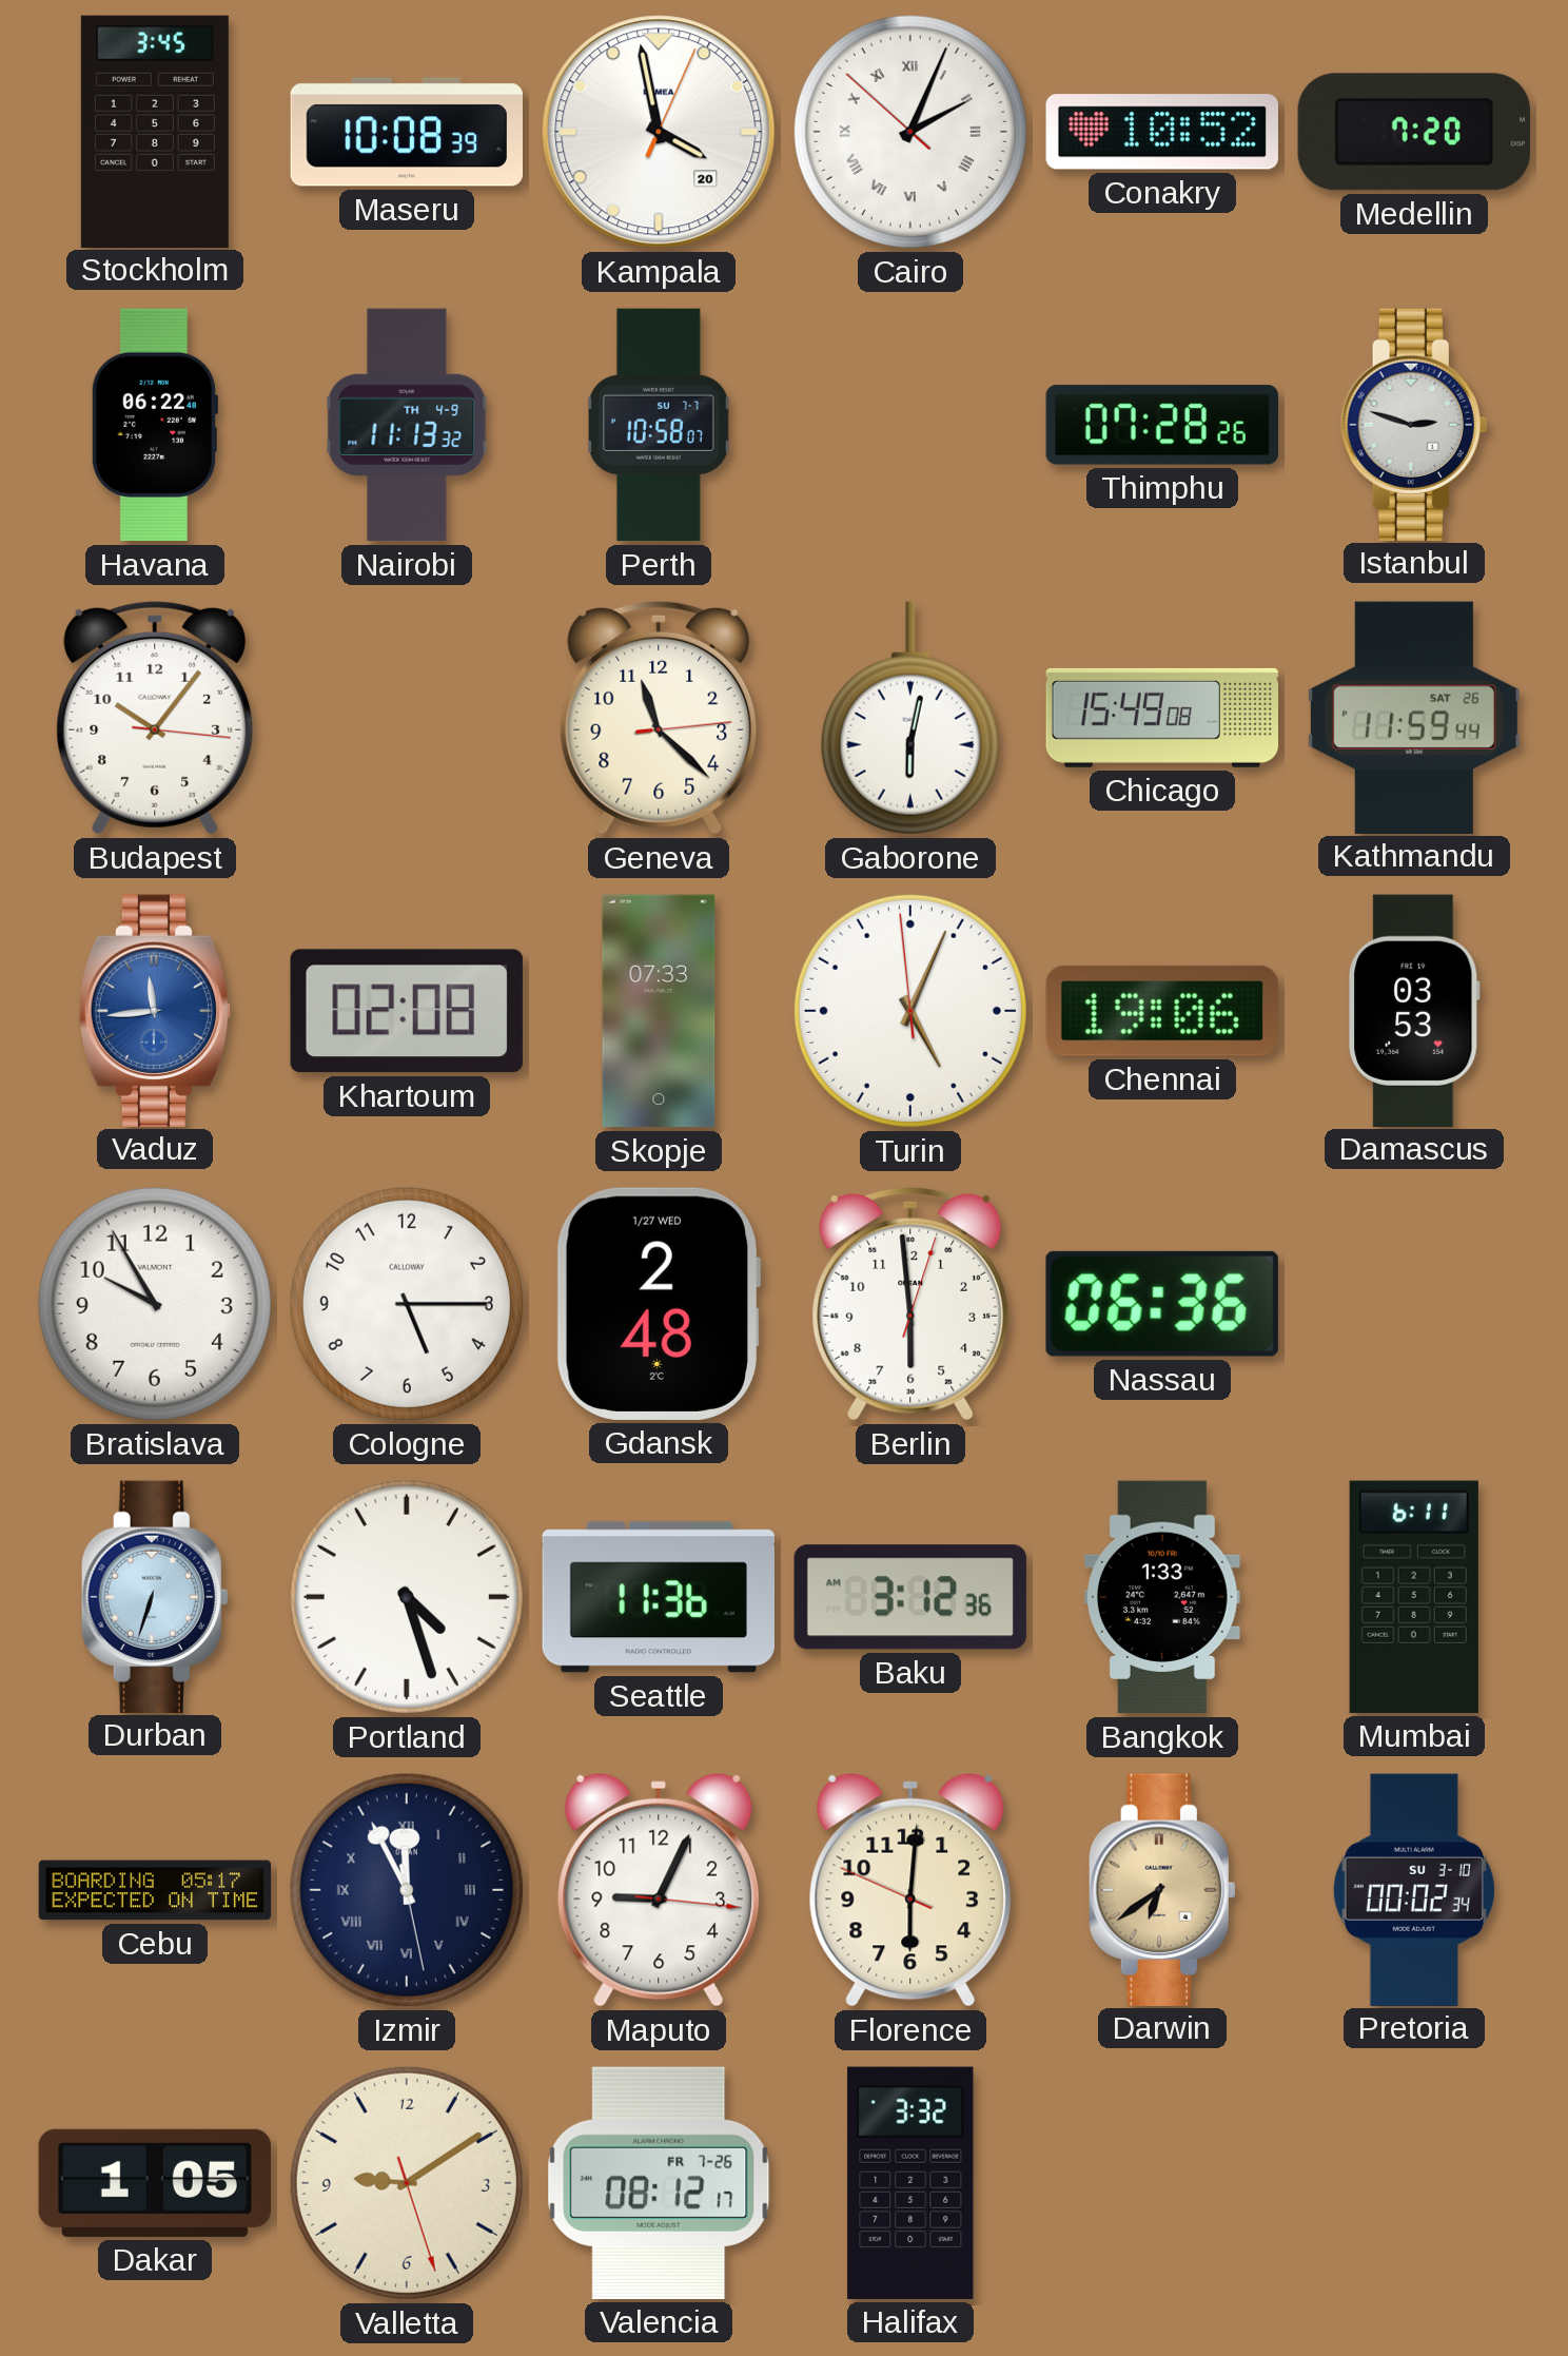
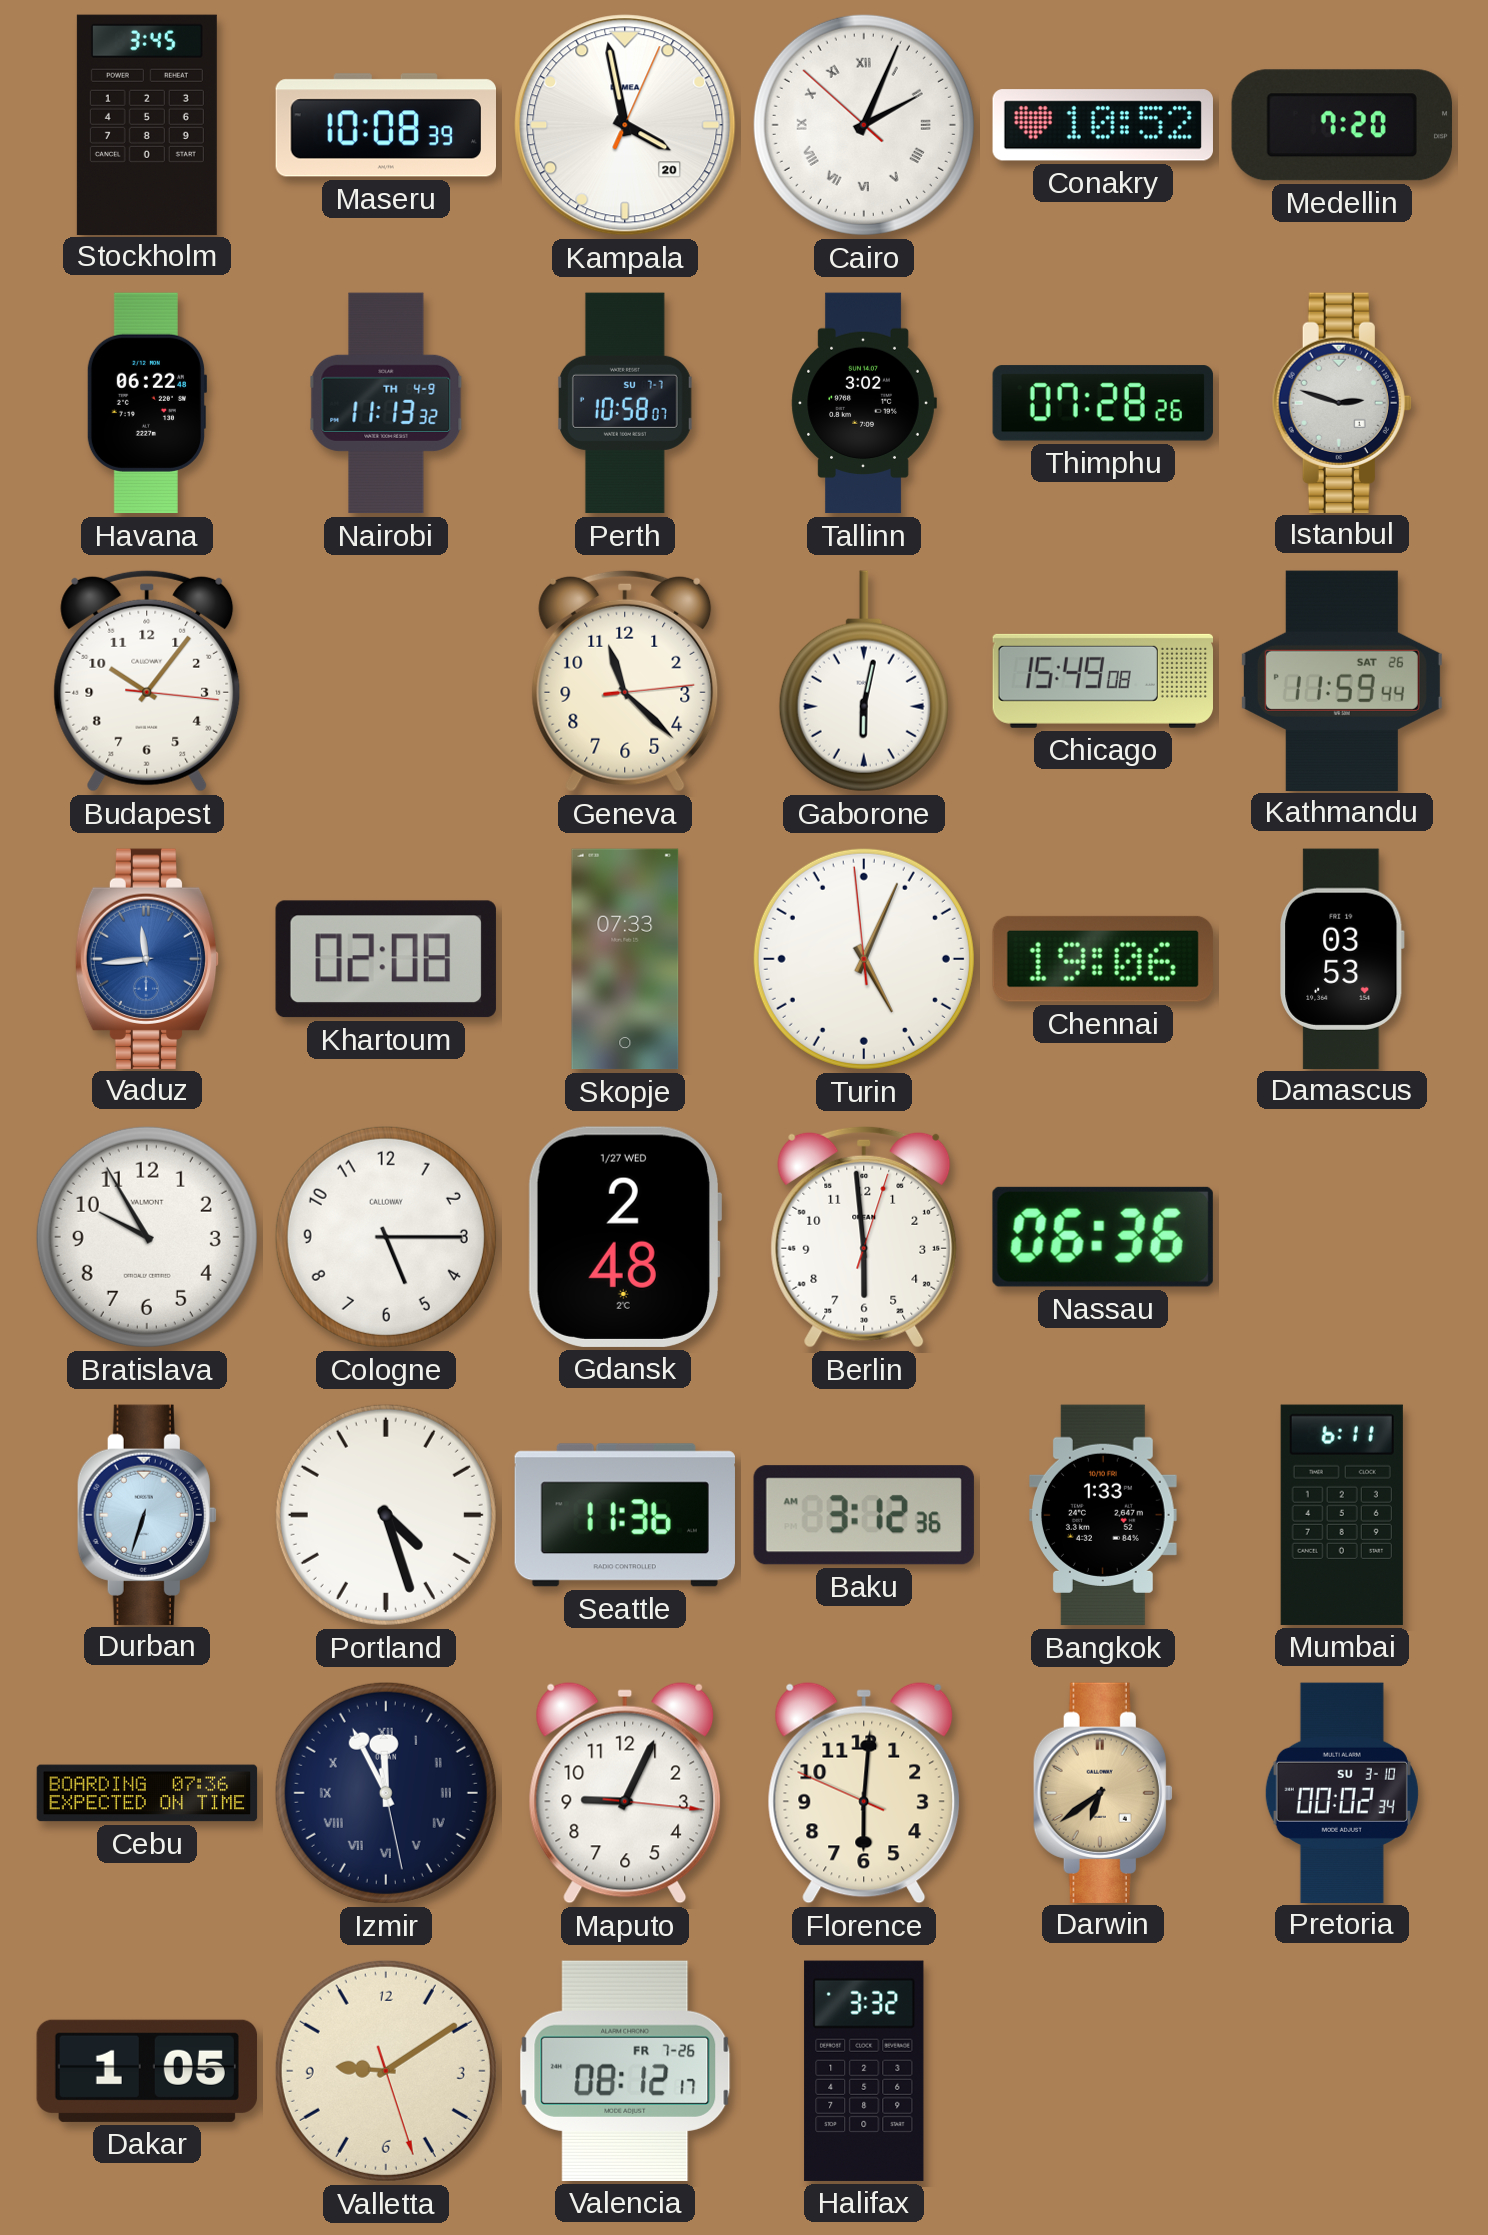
Tallinn: none -> 3:02 (864, 403)
Cebu: 05:17 -> 07:36 (147, 1793)
